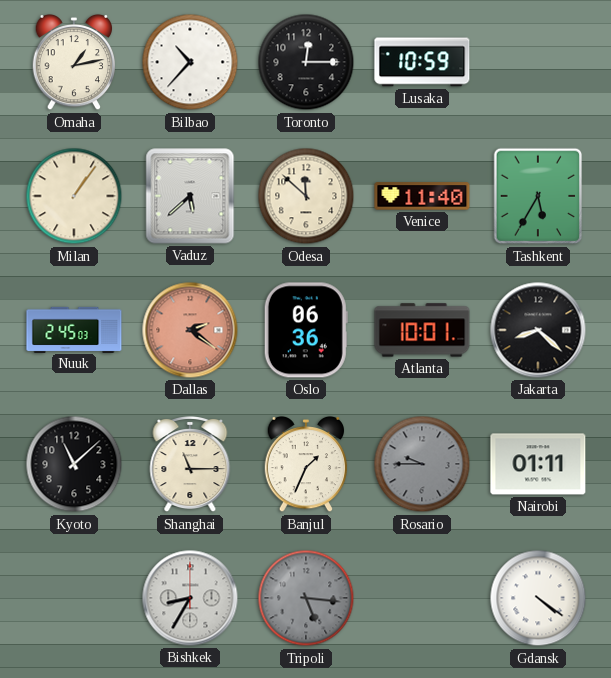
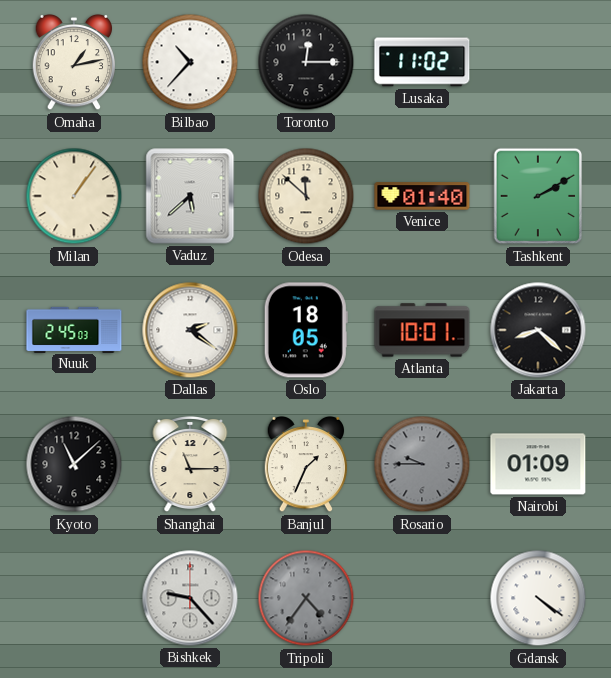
Lusaka: 10:59 -> 11:02 (422, 62)
Venice: 11:40 -> 01:40 (422, 196)
Tashkent: 5:35 -> 2:10 (538, 196)
Dallas dial: salmon -> white (190, 330)
Oslo: 06:36 -> 18:05 (306, 330)
Nairobi: 01:11 -> 01:09 (538, 464)
Bishkek: 8:35 -> 9:23 (190, 598)
Tripoli: 5:16 -> 4:36 (306, 598)
